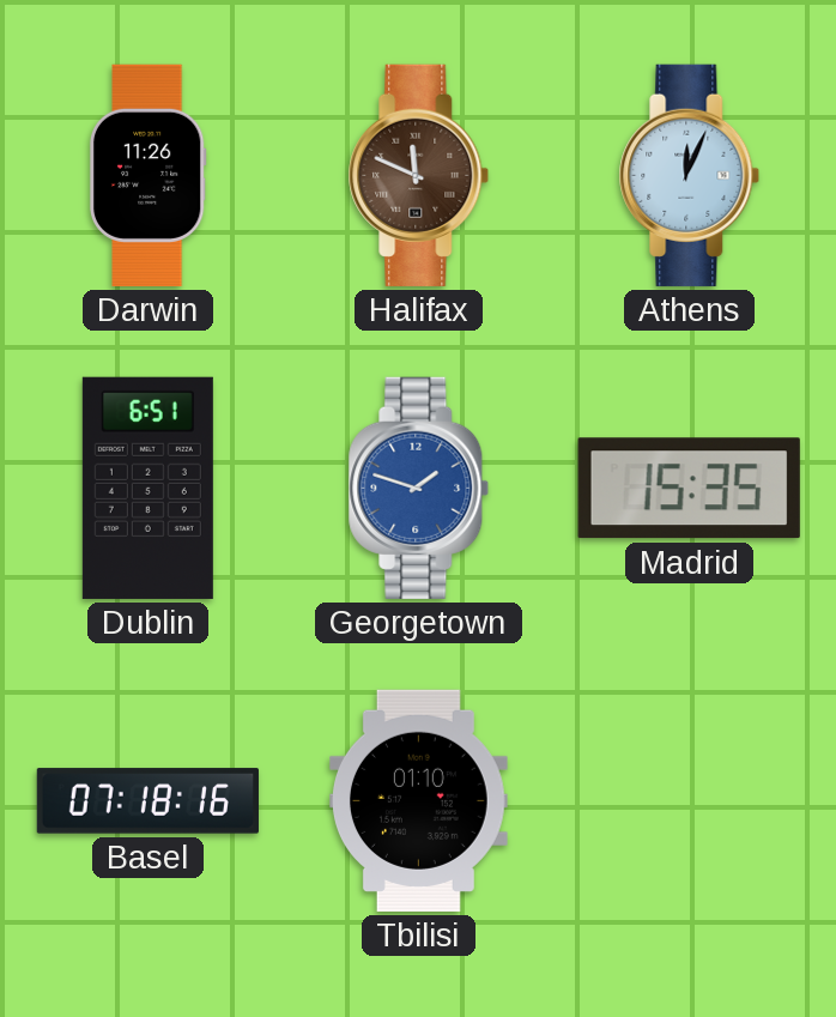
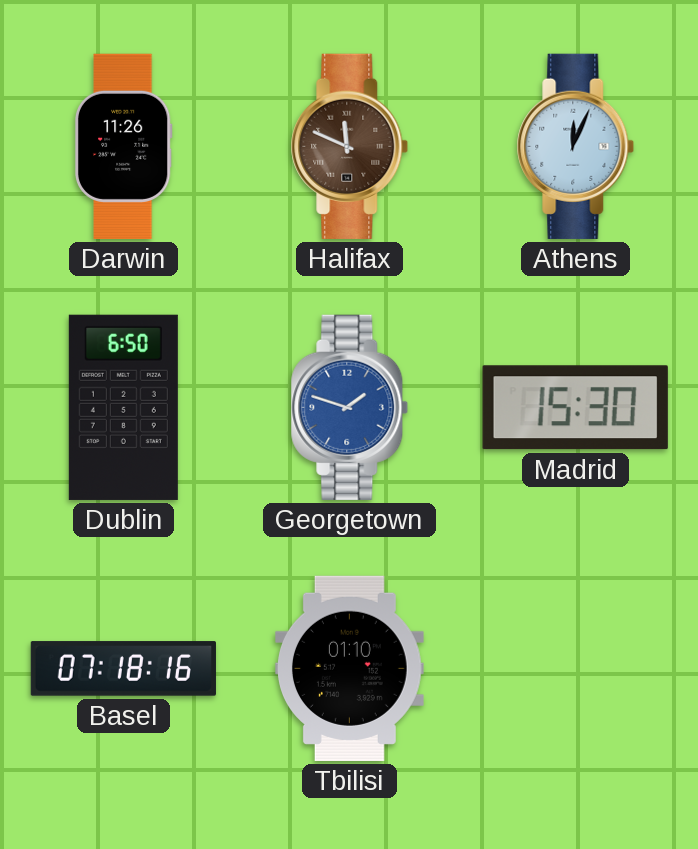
Dublin: 6:51 -> 6:50 (123, 407)
Madrid: 15:35 -> 15:30 (575, 408)
